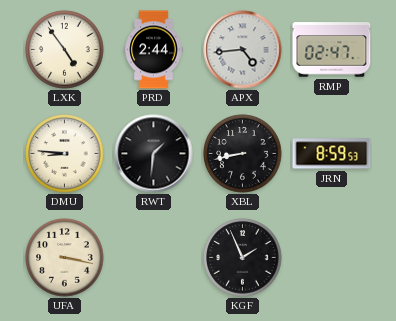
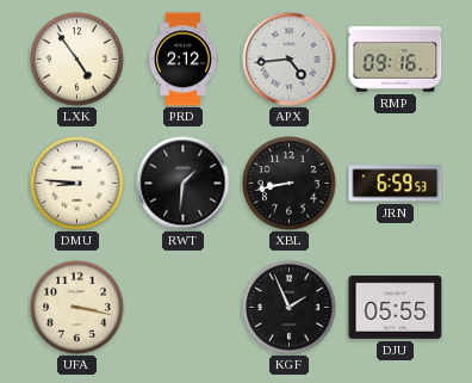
PRD: 2:44 -> 2:12 (184, 60)
RMP: 02:47 -> 09:16 (396, 60)
JRN: 8:59 -> 6:59 (396, 184)
DJU: none -> 05:55 (396, 307)
